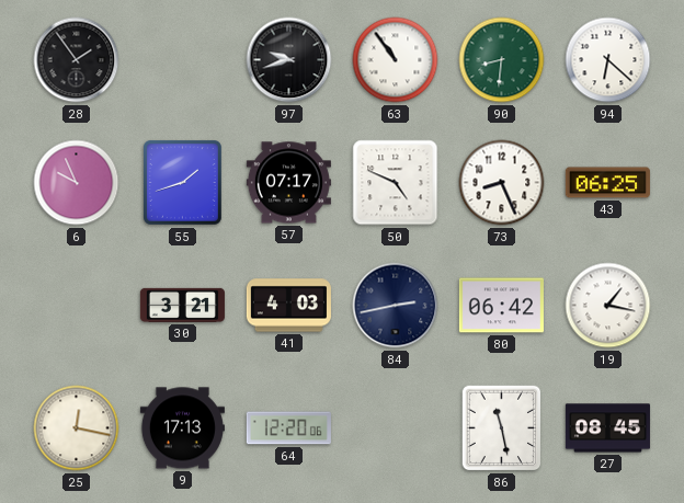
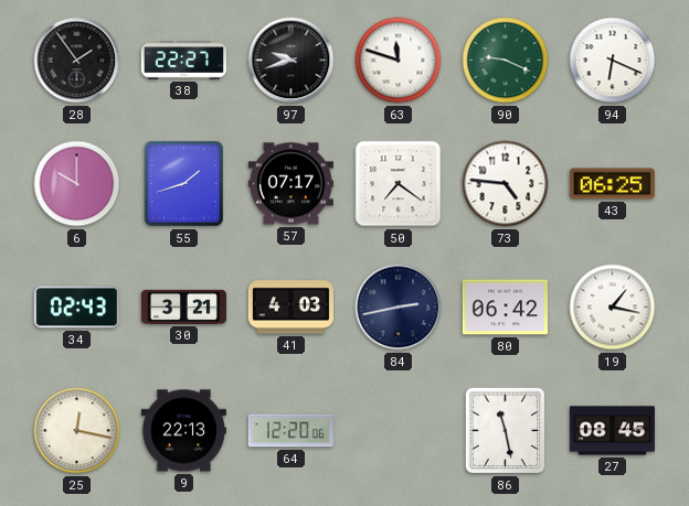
38: none -> 22:27 (183, 61)
63: 10:54 -> 11:48 (399, 61)
90: 8:31 -> 9:19 (506, 61)
94: 6:22 -> 6:19 (613, 61)
6: 9:56 -> 10:00 (77, 184)
50: 4:49 -> 7:21 (399, 184)
73: 8:26 -> 4:46 (506, 184)
34: none -> 02:43 (76, 308)
9: 17:13 -> 22:13 (183, 431)
